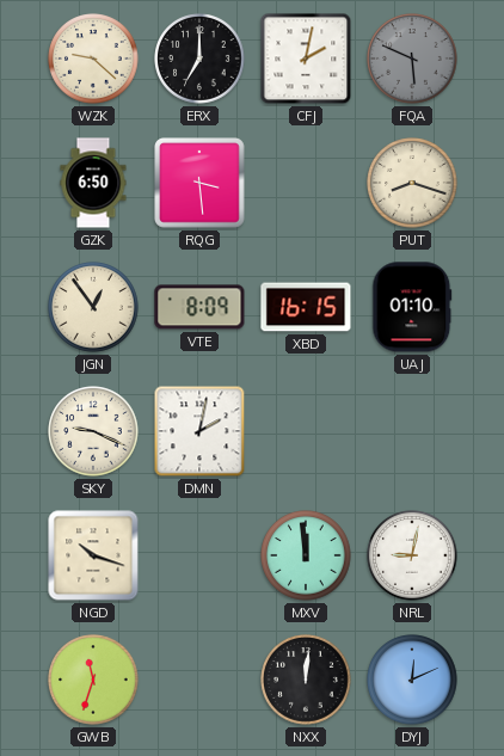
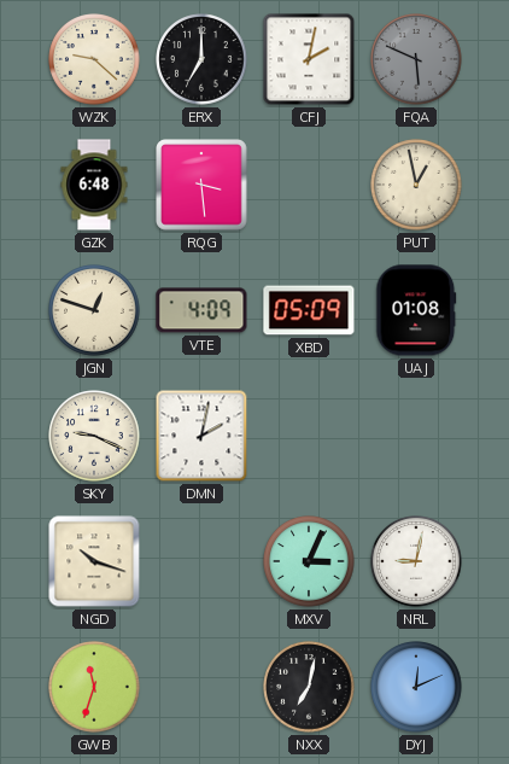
GZK: 6:50 -> 6:48 (94, 185)
PUT: 8:18 -> 12:58 (416, 185)
JGN: 12:54 -> 12:48 (94, 310)
VTE: 8:09 -> 4:09 (201, 310)
XBD: 16:15 -> 05:09 (309, 310)
UAJ: 01:10 -> 01:08 (416, 310)
MXV: 11:59 -> 3:04 (309, 561)
NXX: 12:01 -> 7:02 (309, 687)
